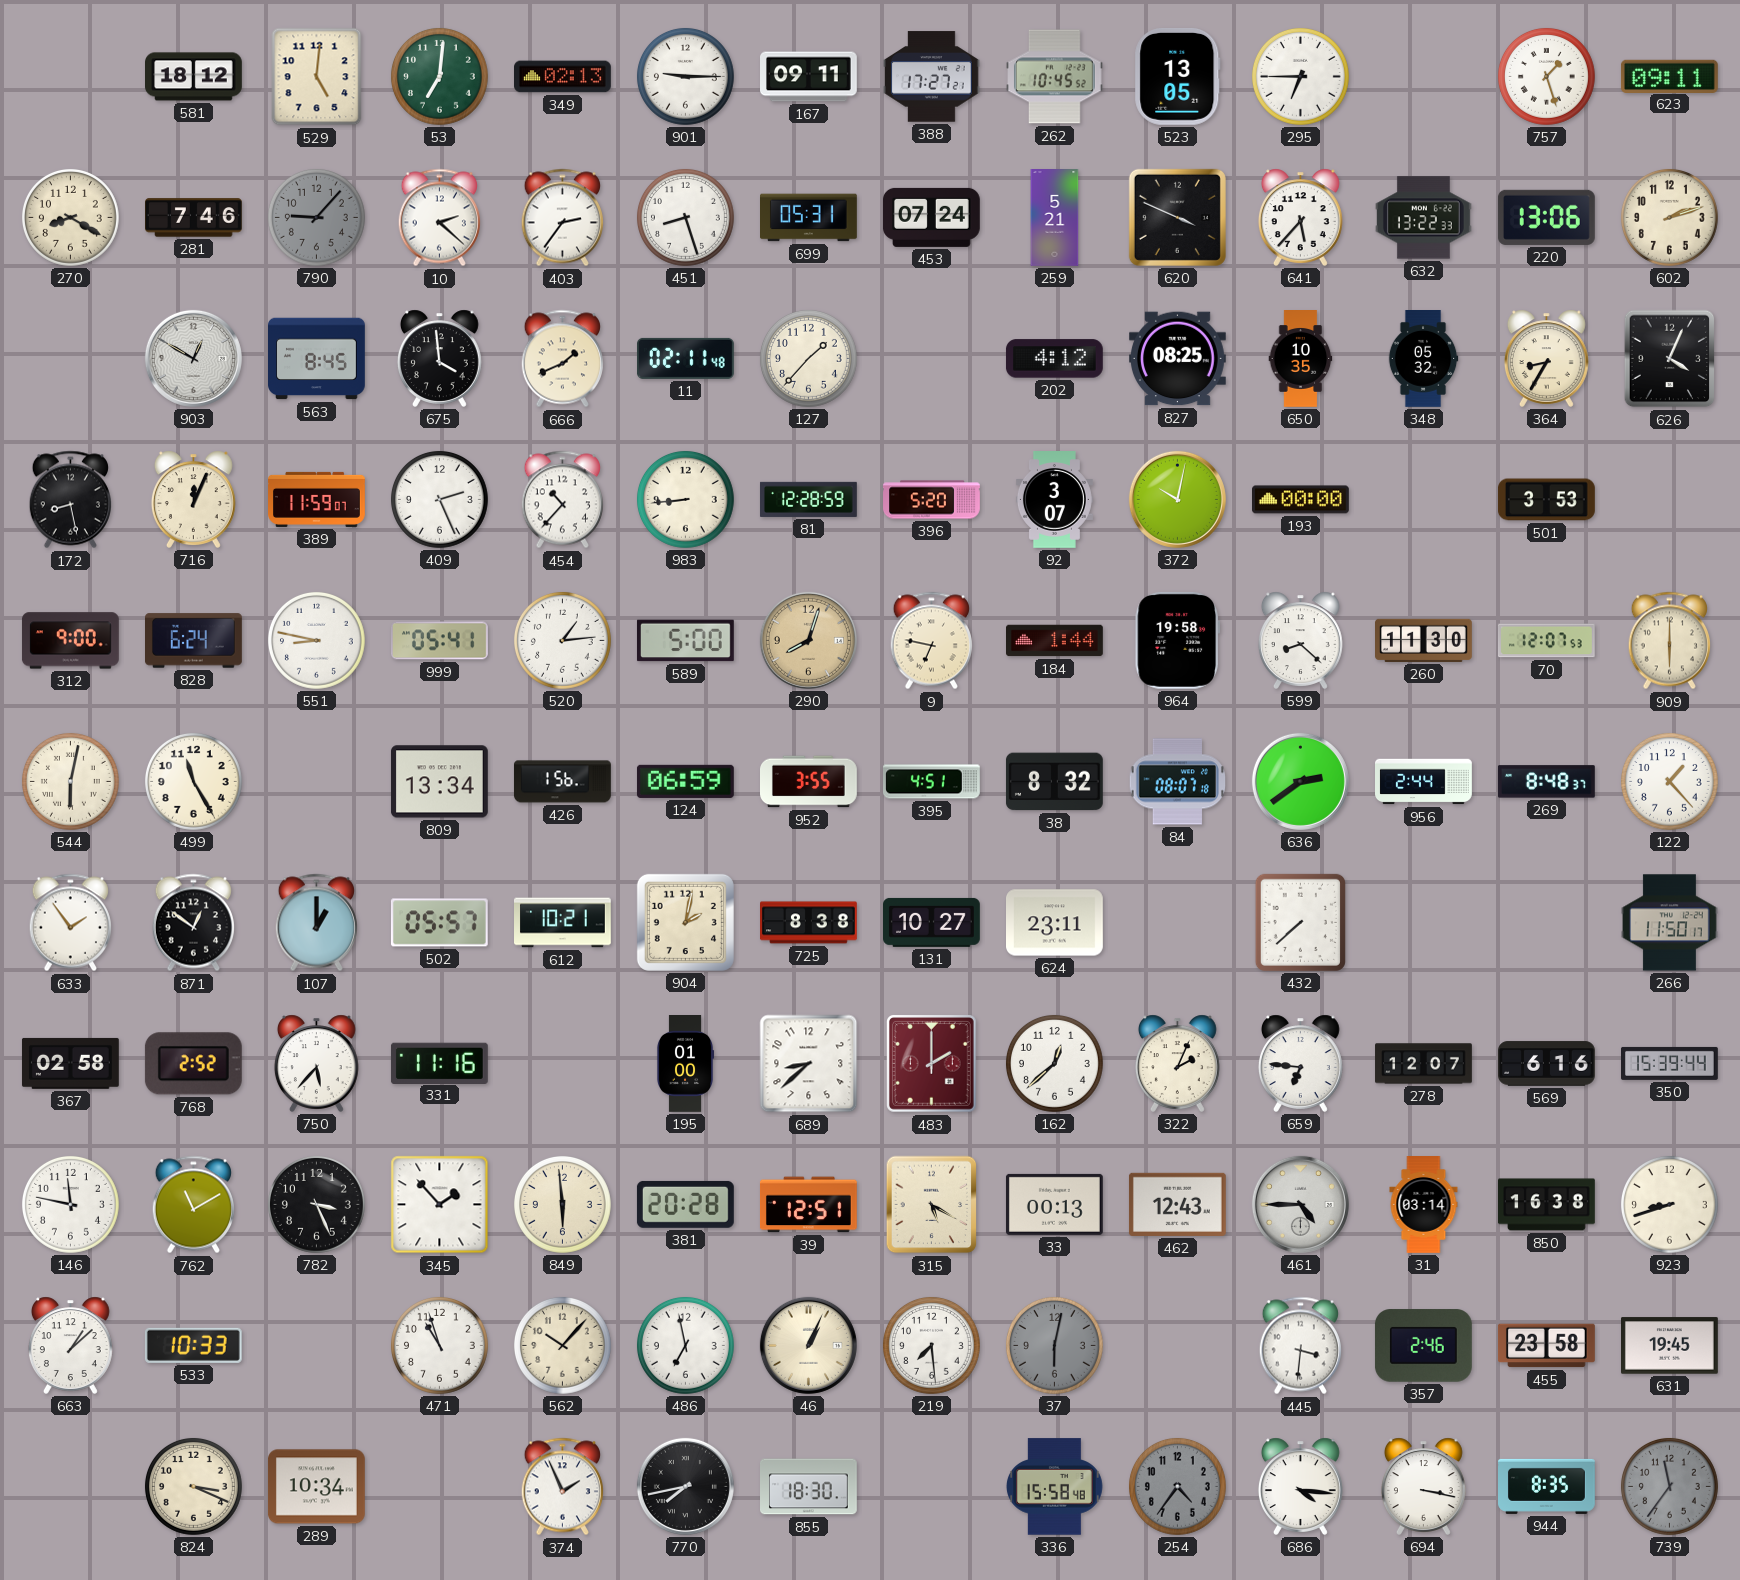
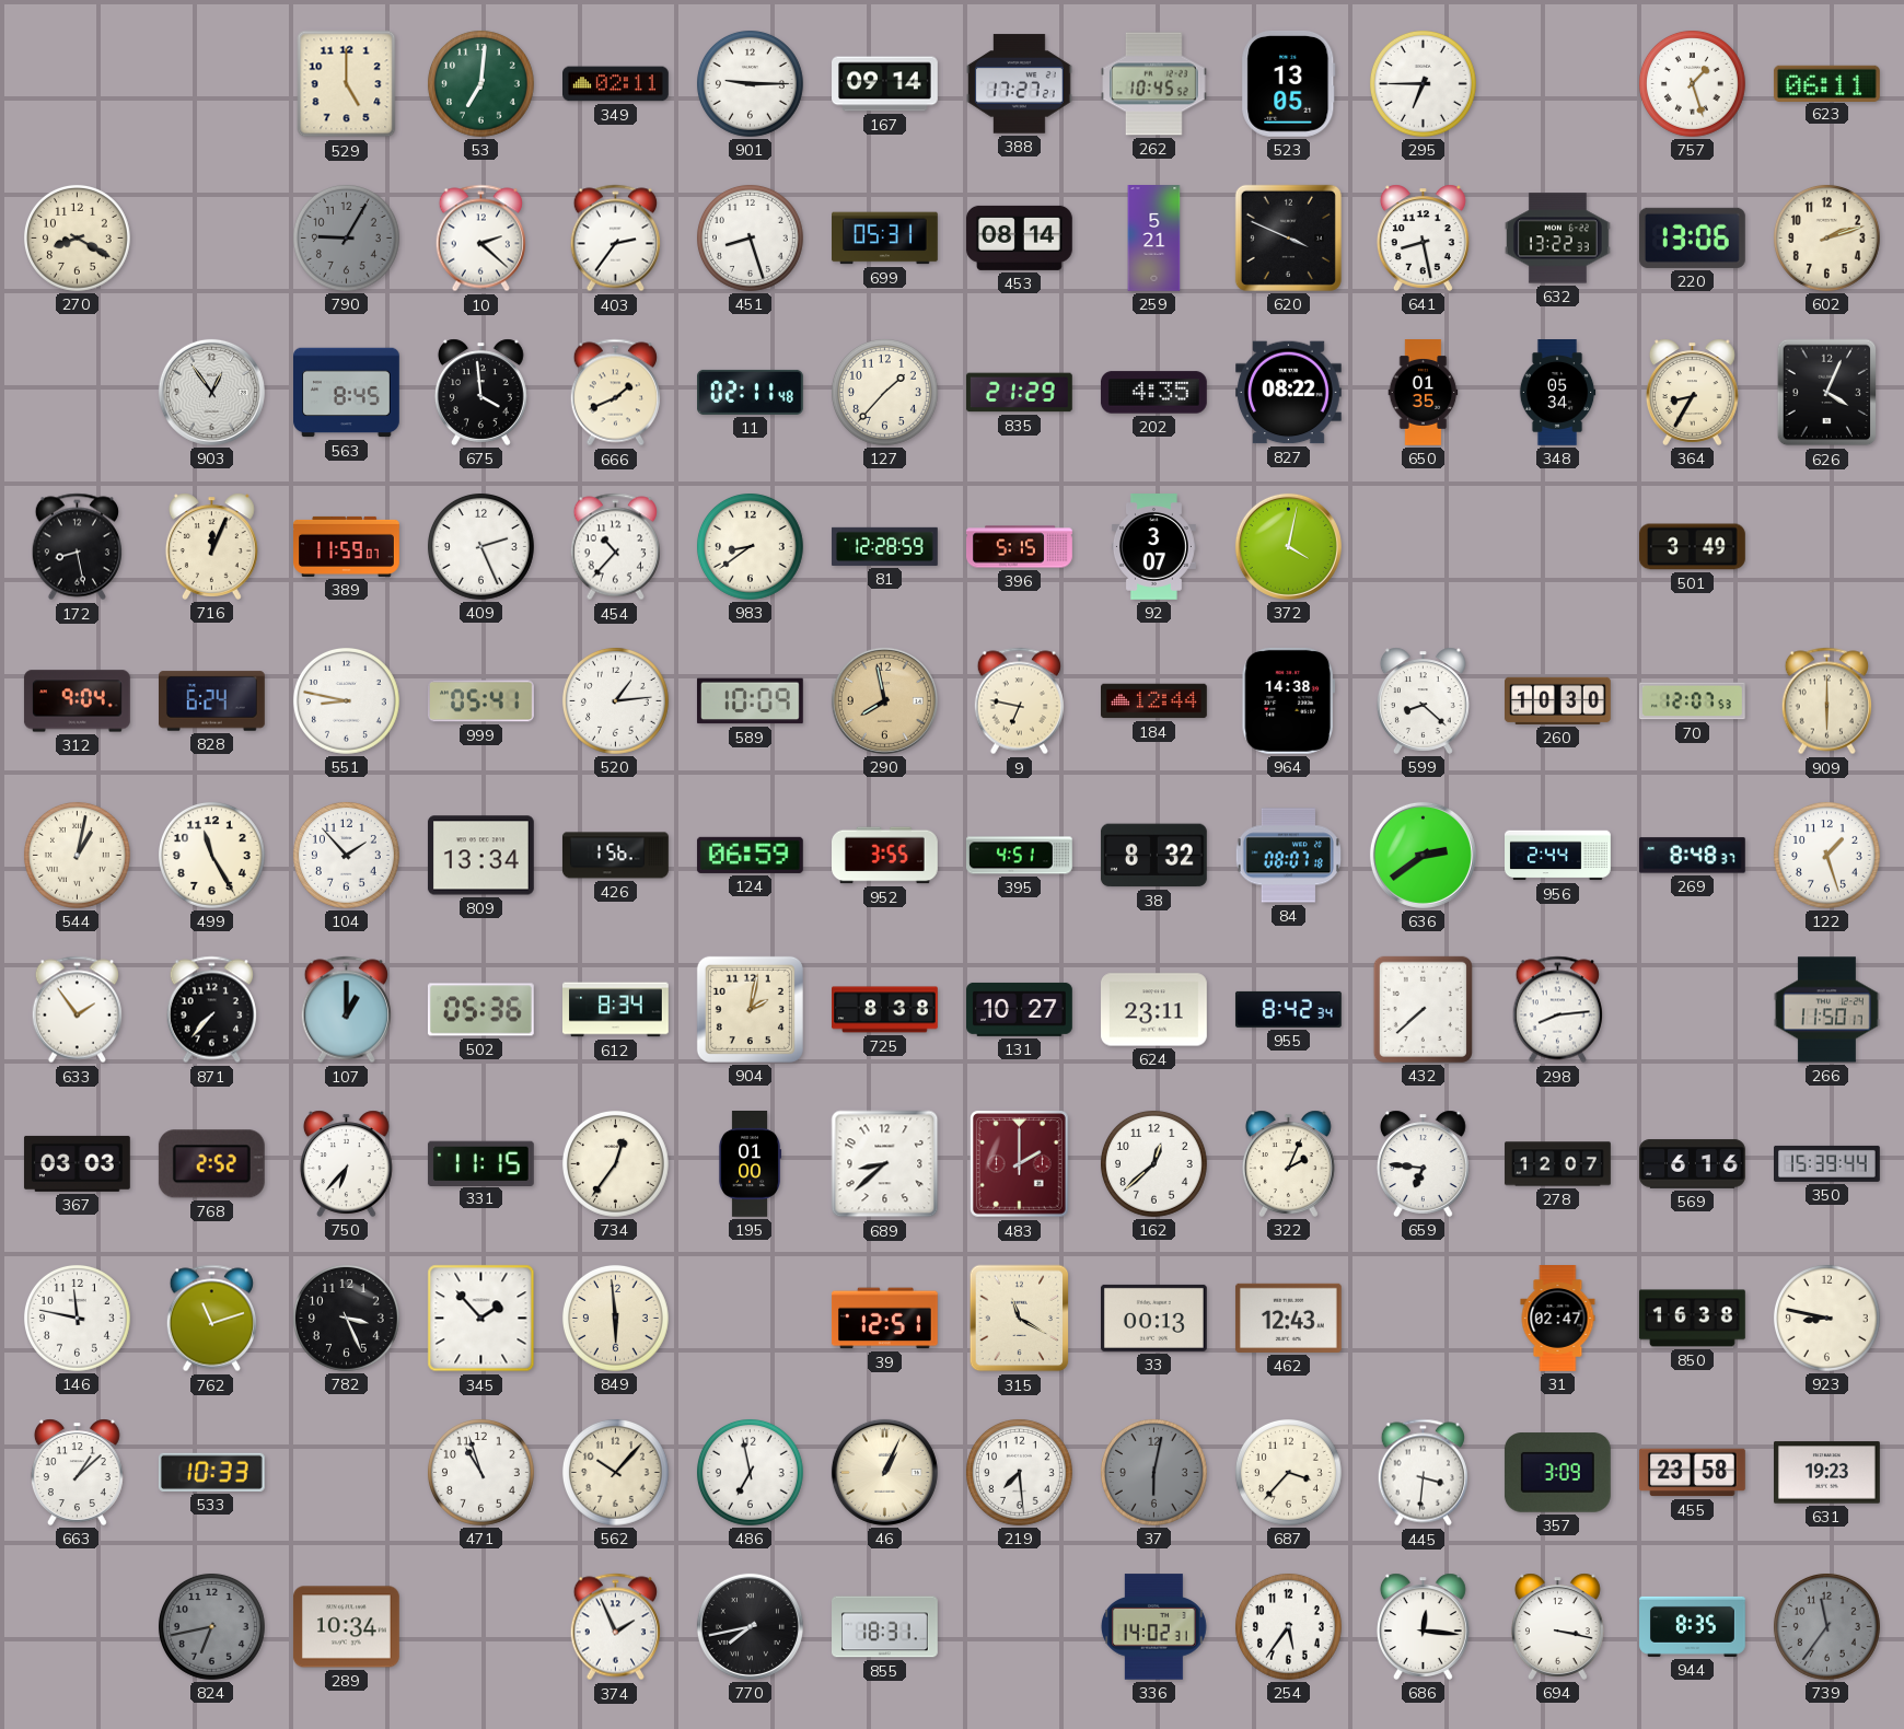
581: 18:12 -> none (194, 77)
529: 5:01 -> 5:00 (347, 84)
349: 02:13 -> 02:11 (616, 84)
167: 09:11 -> 09:14 (885, 84)
623: 09:11 -> 06:11 (1827, 83)
281: 7:46 -> none (194, 218)
790: 9:07 -> 9:05 (346, 237)
453: 07:24 -> 08:14 (1019, 237)
641: 5:37 -> 8:28 (1423, 237)
903: 12:50 -> 12:54 (211, 392)
835: none -> 21:29 (1019, 393)
202: 4:12 -> 4:35 (1153, 393)
827: 08:25 -> 08:22 (1289, 393)
650: 10:35 -> 01:35 (1424, 393)
348: 05:32 -> 05:34 (1557, 393)
983: 8:44 -> 8:39 (750, 546)
396: 5:20 -> 5:15 (1020, 547)
372: 10:02 -> 4:02 (1288, 546)
193: 00:00 -> none (1301, 500)
501: 3:53 -> 3:49 (1693, 547)
312: 9:00 -> 9:04 (77, 701)
589: 5:00 -> 10:09 (750, 701)
290: 8:03 -> 7:58 (884, 700)
184: 1:44 -> 12:44 (1154, 701)
964: 19:58 -> 14:38 (1288, 700)
260: 11:30 -> 10:30 (1558, 700)
544: 6:02 -> 1:02 (77, 855)
104: none -> 1:53 (346, 855)
122: 1:23 -> 1:27 (1826, 855)
871: 12:51 -> 7:37 (211, 1010)
502: 05:57 -> 05:36 (480, 1010)
612: 10:21 -> 8:34 (616, 1010)
955: none -> 8:42 (1288, 1009)
298: none -> 8:14 (1557, 1010)
367: 02:58 -> 03:03 (77, 1163)
750: 5:37 -> 6:37 (346, 1163)
331: 11:16 -> 11:15 (480, 1163)
734: none -> 12:36 (615, 1163)
762: 11:10 -> 11:12 (211, 1319)
381: 20:28 -> none (685, 1204)
315: 5:20 -> 11:20 (1020, 1319)
461: 4:45 -> none (1300, 1204)
31: 03:14 -> 02:47 (1558, 1319)
923: 8:42 -> 8:47 (1826, 1318)
687: none -> 3:37 (1288, 1472)
357: 2:46 -> 3:09 (1557, 1473)
631: 19:45 -> 19:23 (1827, 1473)
824: 3:19 -> 6:43 (211, 1626)
824 dial: cream -> grey (211, 1626)
855: 18:30 -> 18:31 (885, 1627)
336: 15:58 -> 14:02 (1153, 1627)
254: 4:36 -> 5:36 (1288, 1626)
254 dial: grey -> white (1288, 1626)
686: 4:16 -> 12:16 (1423, 1626)
